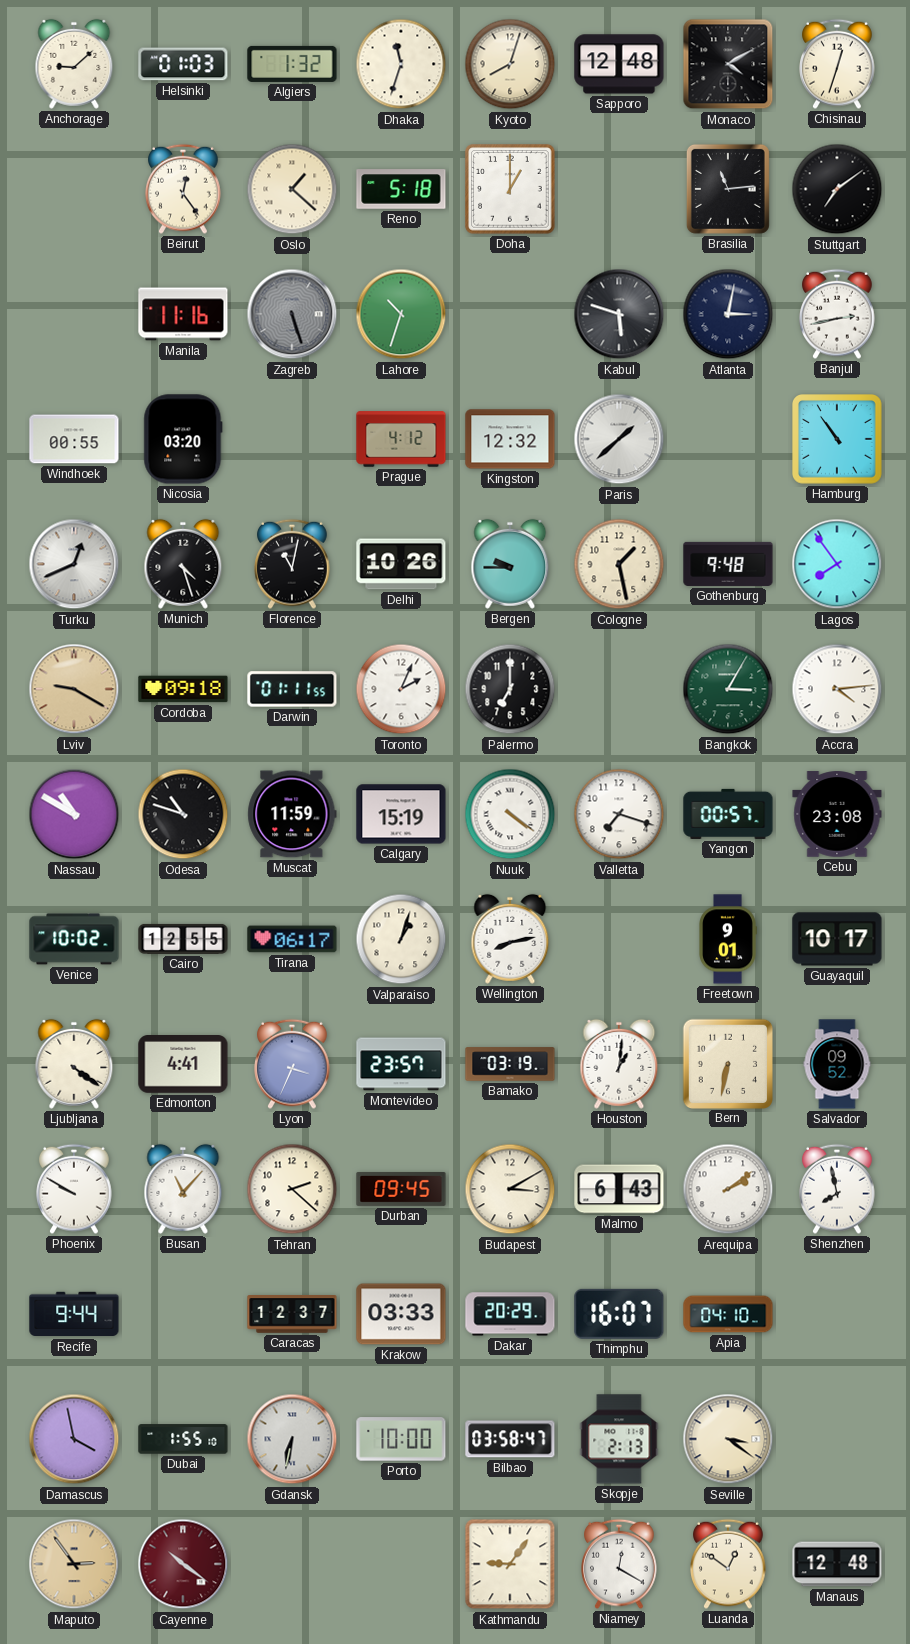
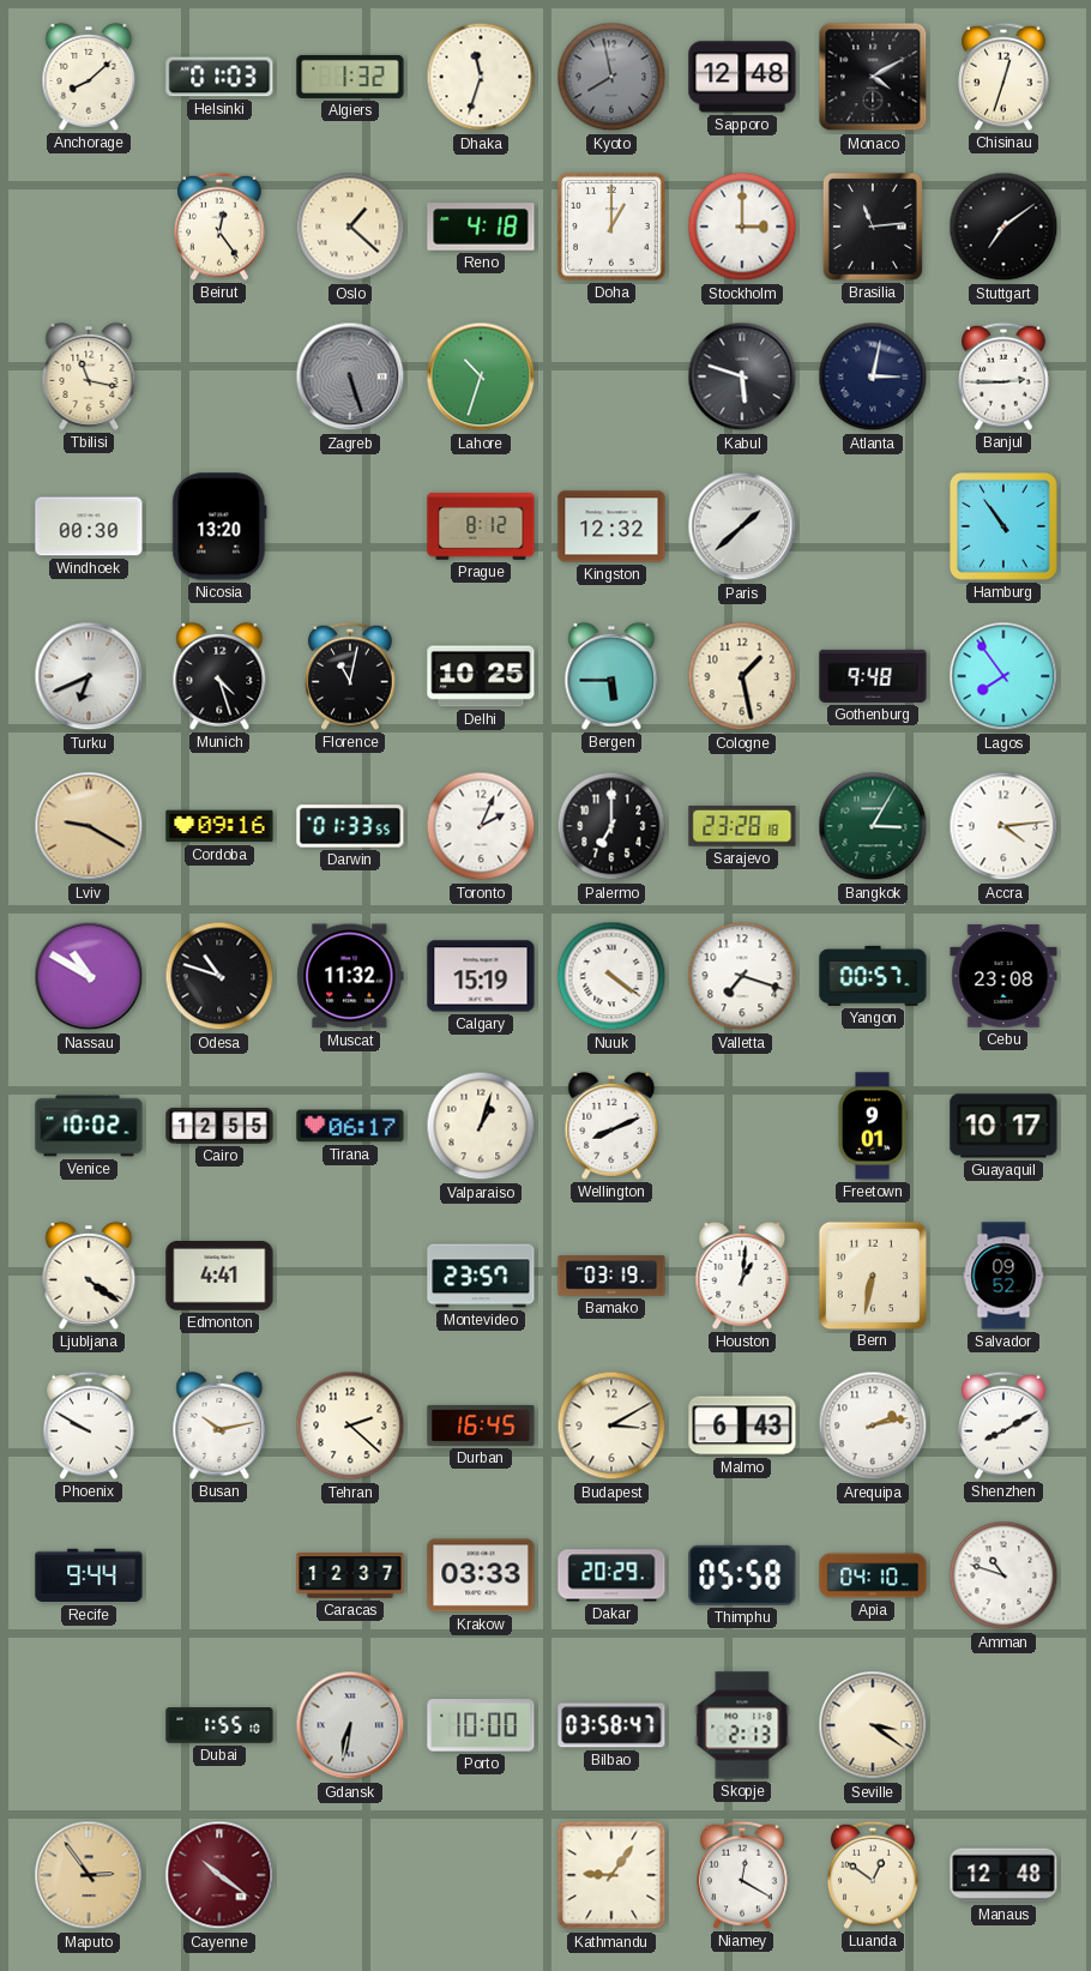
Anchorage: 9:08 -> 8:08 (89, 77)
Kyoto: 8:03 -> 7:58 (611, 77)
Kyoto dial: cream -> grey (611, 77)
Reno: 5:18 -> 4:18 (481, 227)
Stockholm: none -> 3:00 (742, 227)
Tbilisi: none -> 11:17 (89, 376)
Manila: 11:16 -> none (183, 314)
Banjul: 2:43 -> 2:45 (1003, 376)
Windhoek: 00:55 -> 00:30 (89, 526)
Nicosia: 03:20 -> 13:20 (219, 526)
Prague: 4:12 -> 8:12 (481, 526)
Turku: 12:41 -> 6:41 (89, 676)
Delhi: 10:26 -> 10:25 (481, 676)
Bergen: 9:45 -> 5:45 (611, 676)
Cordoba: 09:18 -> 09:16 (219, 826)
Darwin: 01:11 -> 01:33 (350, 826)
Sarajevo: none -> 23:28 (742, 827)
Muscat: 11:59 -> 11:32 (350, 976)
Wellington: 8:13 -> 8:11 (611, 1126)
Lyon: 3:34 -> none (292, 1064)
Busan: 11:07 -> 10:13 (219, 1425)
Durban: 09:45 -> 16:45 (481, 1425)
Arequipa: 2:09 -> 2:13 (873, 1425)
Shenzhen: 7:58 -> 8:10 (1003, 1425)
Thimphu: 16:07 -> 05:58 (742, 1575)
Amman: none -> 10:48 (1003, 1575)
Damascus: 3:58 -> none (74, 1439)
